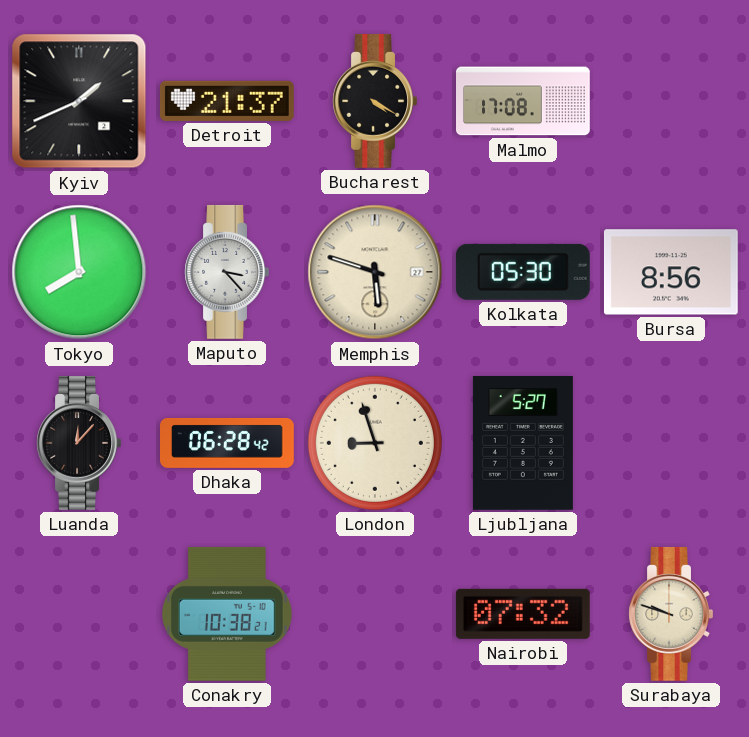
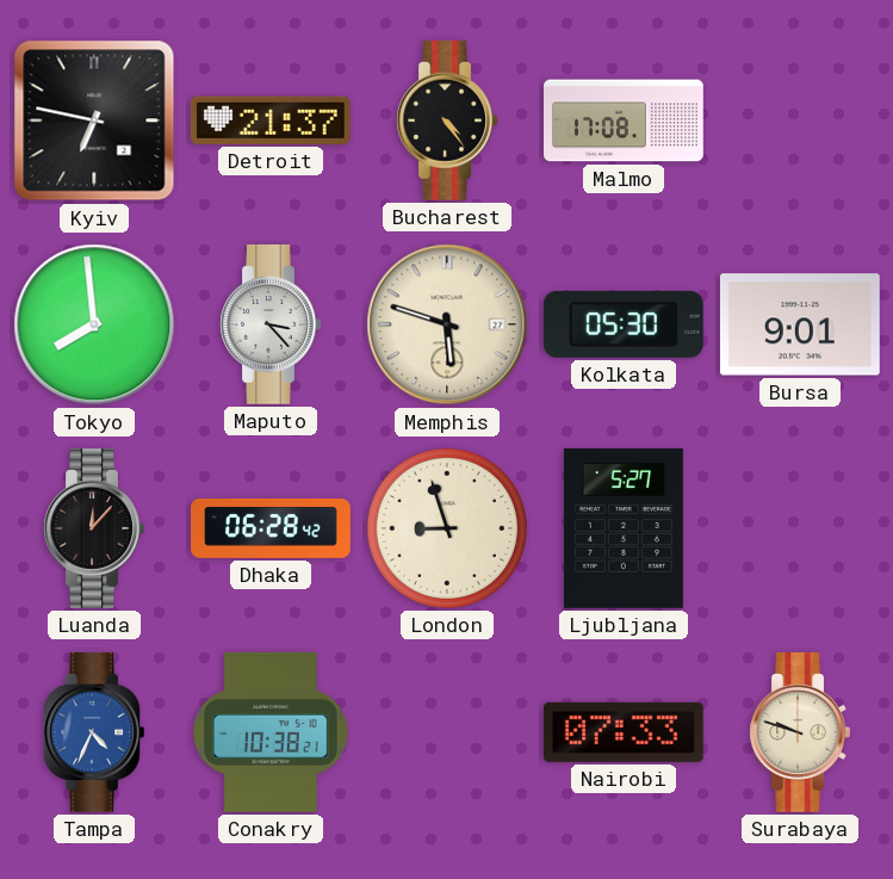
Kyiv: 1:41 -> 6:47 (94, 120)
Bucharest: 4:20 -> 4:24 (447, 120)
Bursa: 8:56 -> 9:01 (800, 324)
Tampa: none -> 4:34 (94, 732)
Nairobi: 07:32 -> 07:33 (624, 732)
